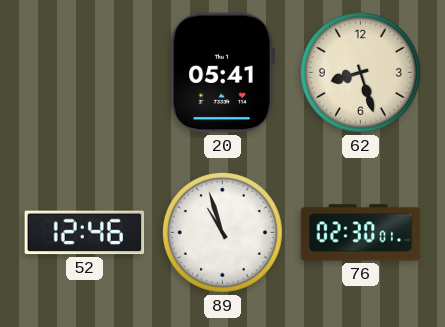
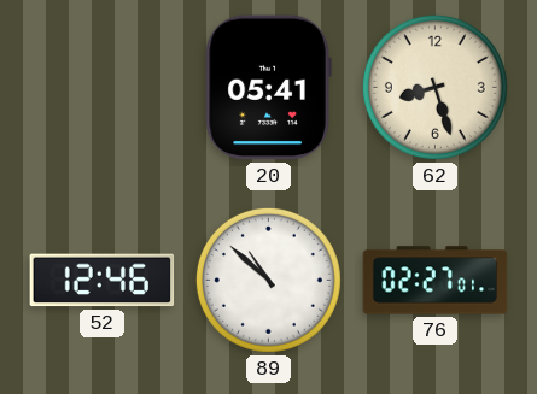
89: 10:57 -> 10:52 (268, 280)
76: 02:30 -> 02:27 (436, 281)
